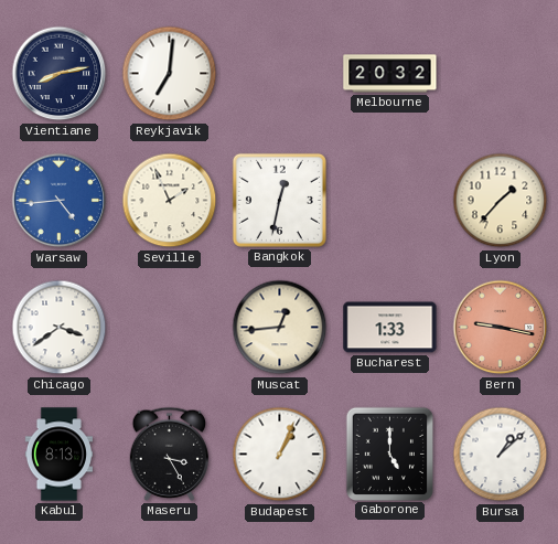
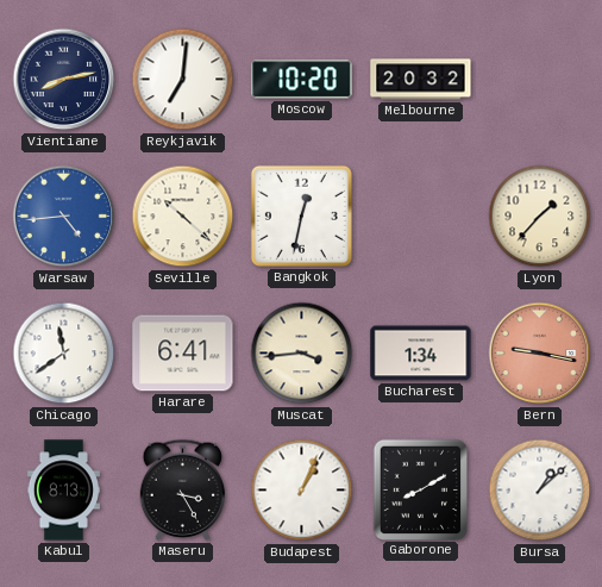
Moscow: none -> 10:20 (302, 80)
Seville: 1:56 -> 10:22 (183, 217)
Chicago: 3:39 -> 11:39 (64, 354)
Harare: none -> 6:41 (183, 354)
Muscat: 12:44 -> 3:44 (302, 354)
Bucharest: 1:33 -> 1:34 (421, 354)
Gaborone: 5:00 -> 8:10 (420, 489)
